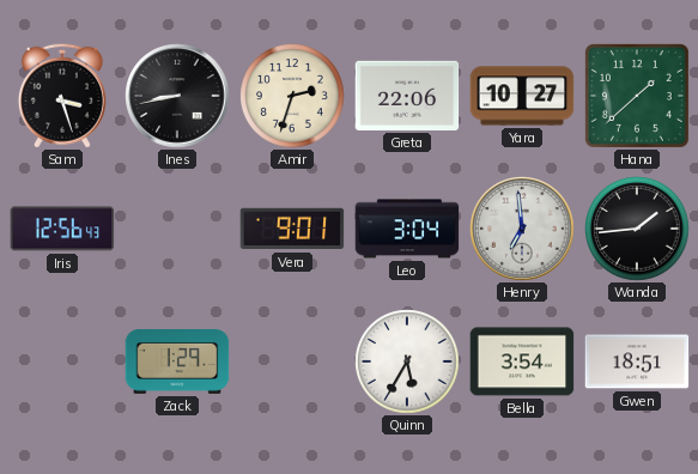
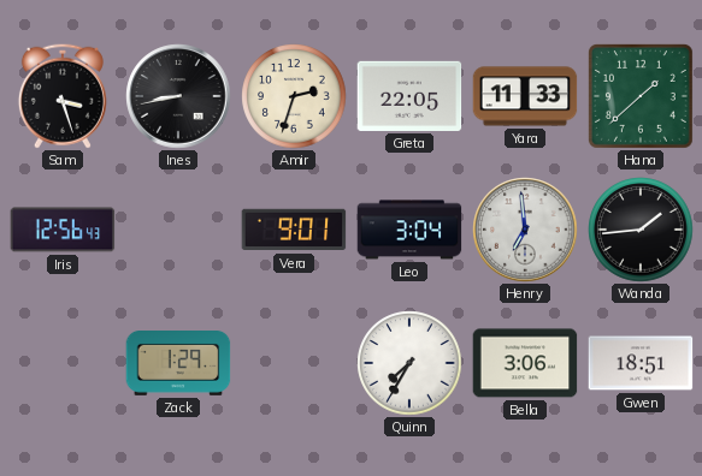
Greta: 22:06 -> 22:05 (409, 96)
Yara: 10:27 -> 11:33 (525, 96)
Quinn: 5:35 -> 7:35 (409, 363)
Bella: 3:54 -> 3:06 (525, 363)
